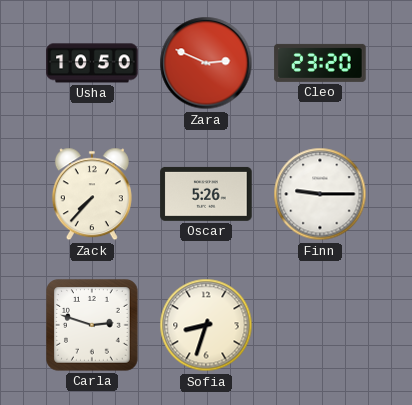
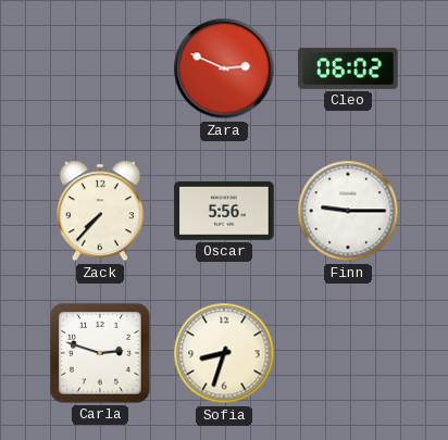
Usha: 10:50 -> none (92, 63)
Cleo: 23:20 -> 06:02 (348, 68)
Oscar: 5:26 -> 5:56 (224, 211)
